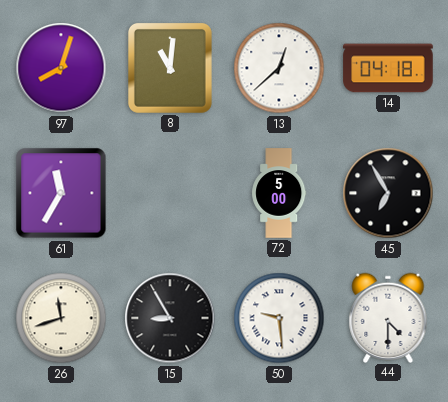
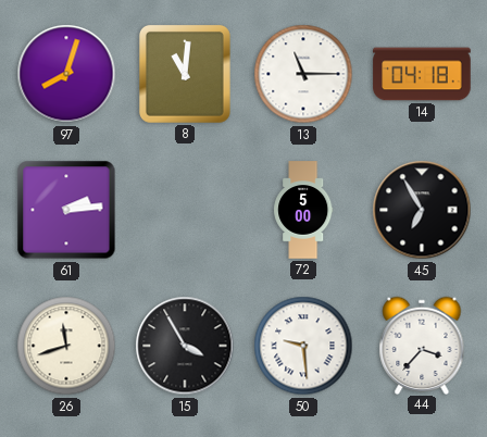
13: 12:38 -> 11:15 (303, 74)
61: 11:35 -> 2:14 (66, 210)
15: 8:55 -> 3:55 (185, 346)
44: 4:30 -> 3:37 (422, 345)
